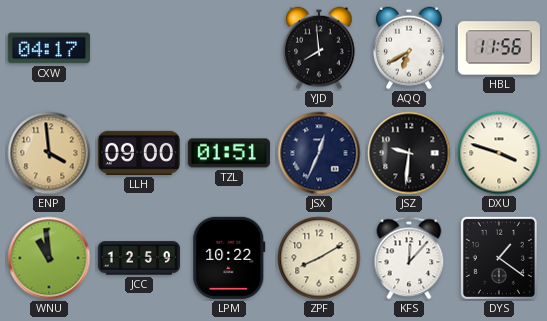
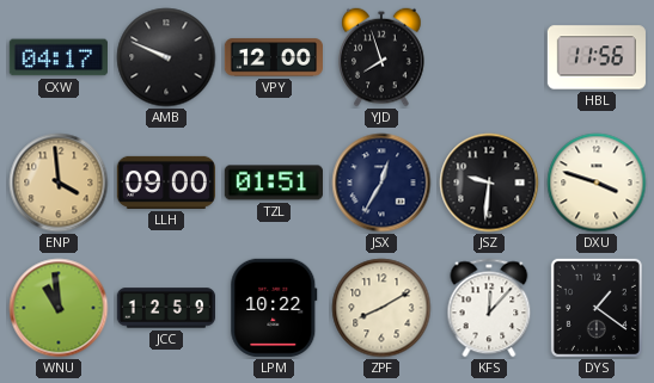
AMB: none -> 9:49 (166, 57)
VPY: none -> 12:00 (274, 57)
YJD: 7:59 -> 7:57 (381, 57)
AQQ: 6:40 -> none (409, 48)
JSX: 12:34 -> 12:35 (381, 183)
